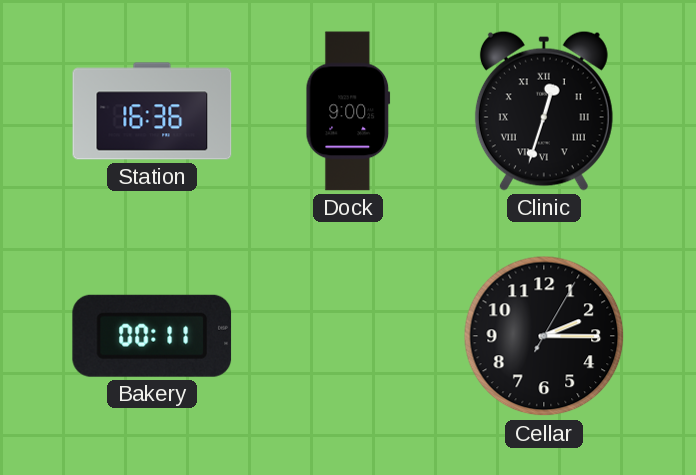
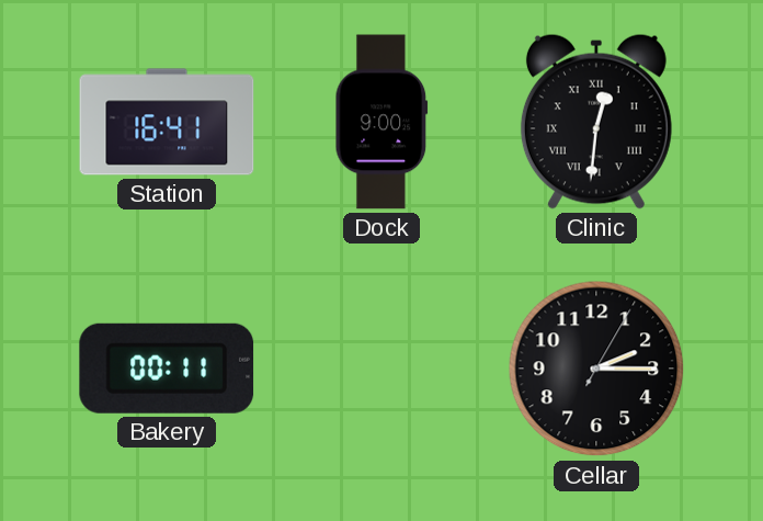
Station: 16:36 -> 16:41 (167, 122)
Clinic: 12:33 -> 12:31 (596, 122)
